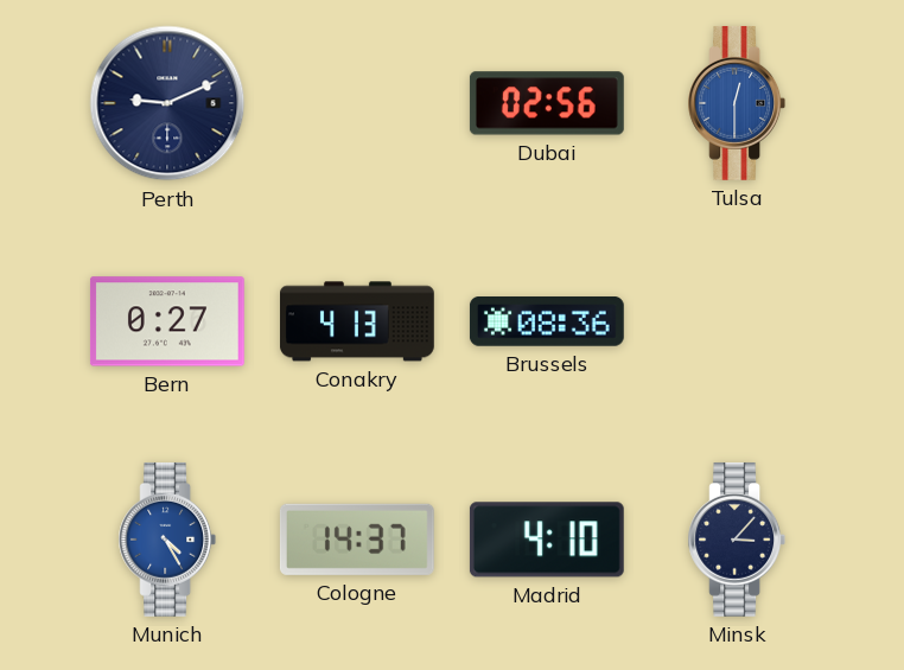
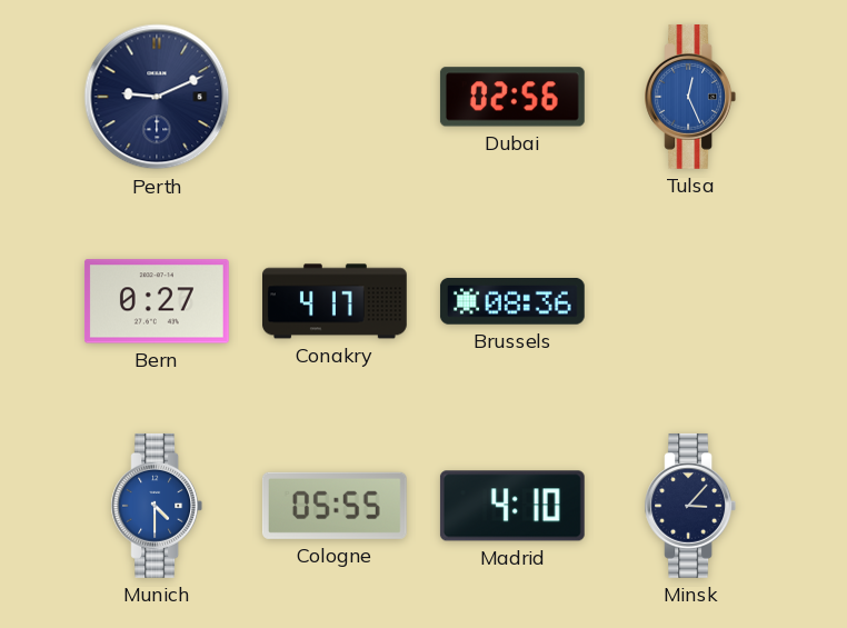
Tulsa: 12:30 -> 12:26 (690, 97)
Conakry: 4:13 -> 4:17 (336, 301)
Munich: 4:25 -> 4:30 (157, 506)
Cologne: 14:37 -> 05:55 (335, 506)
